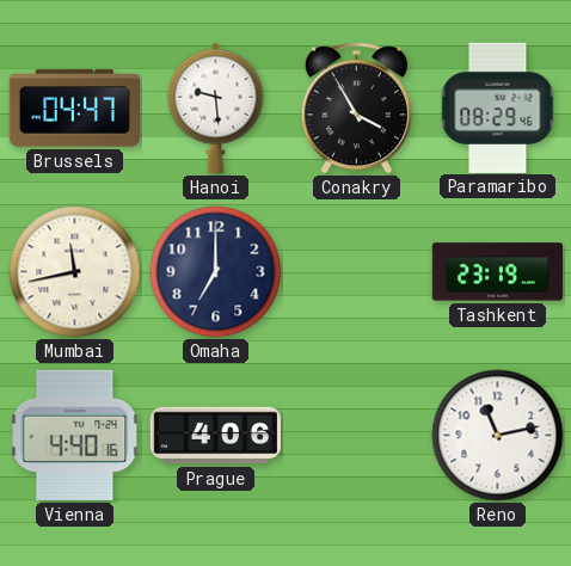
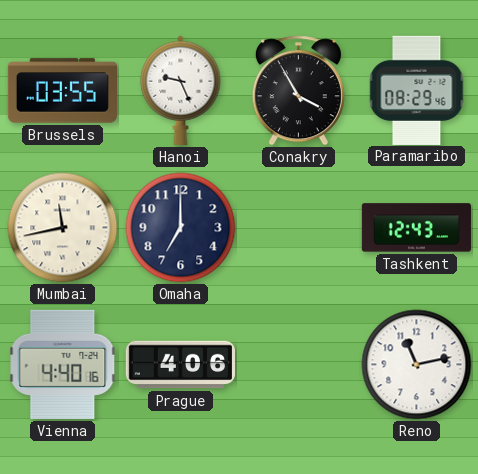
Brussels: 04:47 -> 03:55 (62, 91)
Hanoi: 9:29 -> 9:26 (181, 90)
Tashkent: 23:19 -> 12:43 (416, 228)
